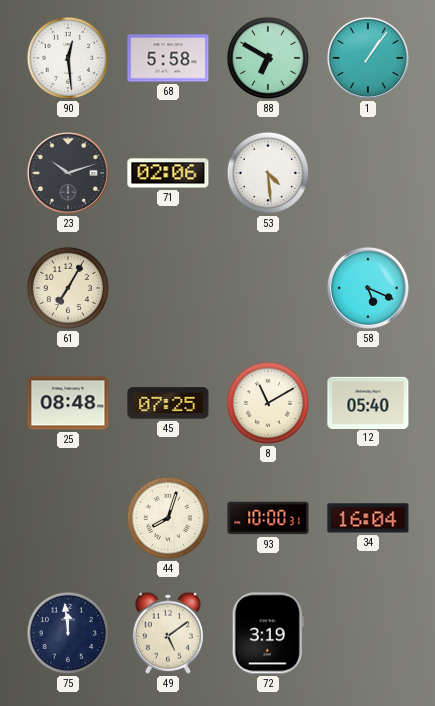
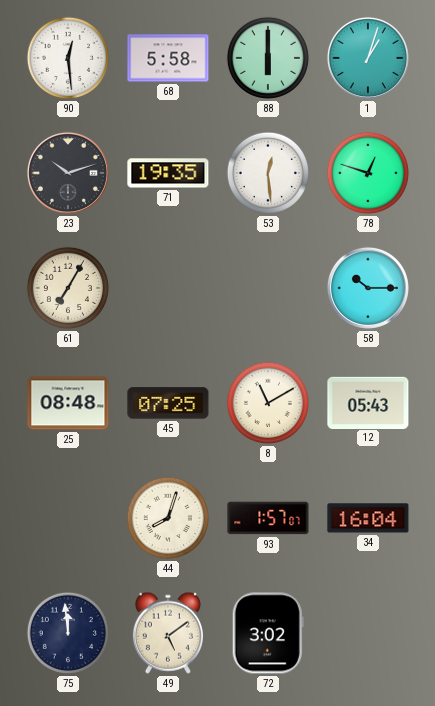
88: 6:50 -> 6:00 (268, 58)
1: 1:06 -> 1:03 (368, 58)
71: 02:06 -> 19:35 (168, 173)
53: 4:29 -> 12:29 (268, 173)
78: none -> 12:48 (368, 173)
58: 5:19 -> 10:15 (368, 288)
12: 05:40 -> 05:43 (368, 402)
93: 10:00 -> 1:57 (268, 518)
72: 3:19 -> 3:02 (268, 633)
